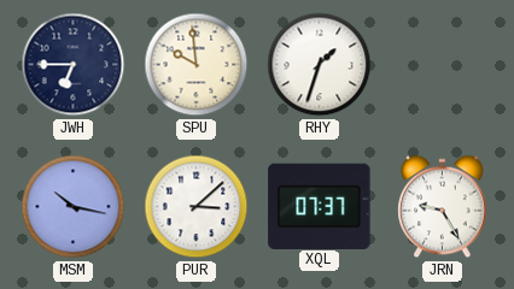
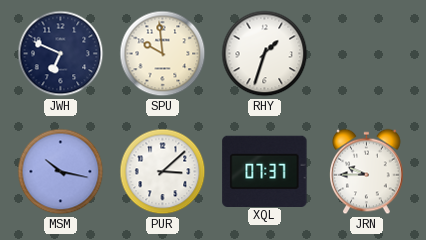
JWH: 6:45 -> 6:49 (61, 54)
JRN: 9:25 -> 9:45 (367, 172)
